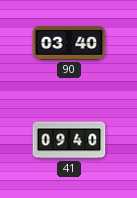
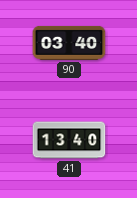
41: 09:40 -> 13:40 (69, 140)
